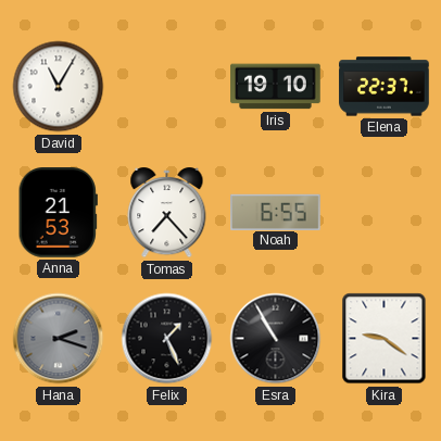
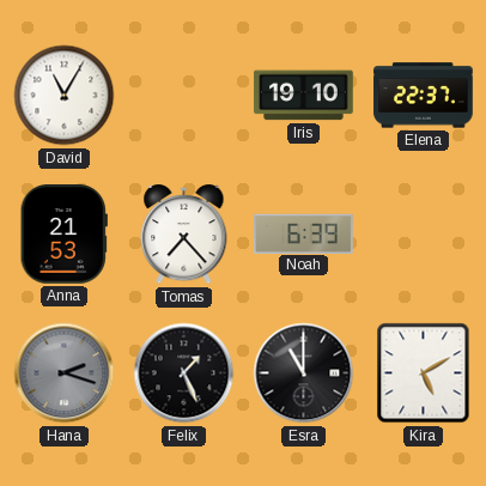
Noah: 6:55 -> 6:39 (304, 233)
Esra: 10:55 -> 11:00 (304, 373)
Kira: 9:21 -> 5:10 (424, 373)
